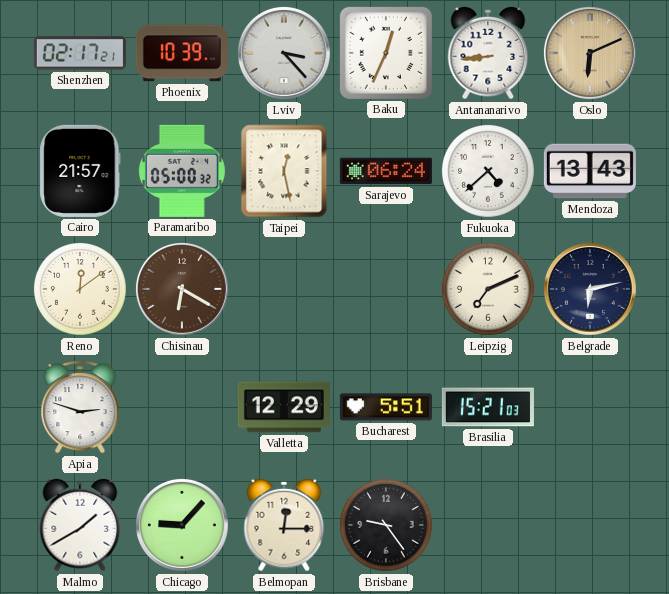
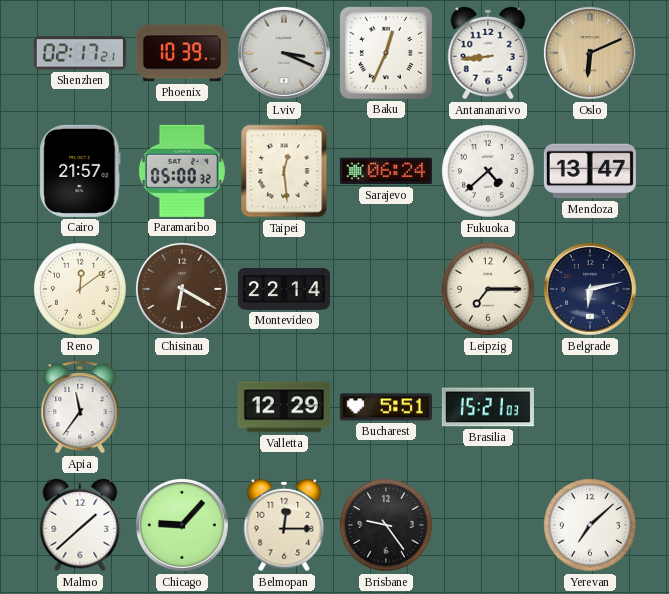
Lviv: 3:23 -> 3:19 (284, 53)
Taipei: 12:28 -> 12:29 (284, 171)
Mendoza: 13:43 -> 13:47 (590, 171)
Montevideo: none -> 22:14 (284, 289)
Leipzig: 7:11 -> 7:15 (489, 290)
Apia: 2:48 -> 11:36 (80, 408)
Malmo: 1:40 -> 1:38 (80, 525)
Yerevan: none -> 7:08 (591, 526)
